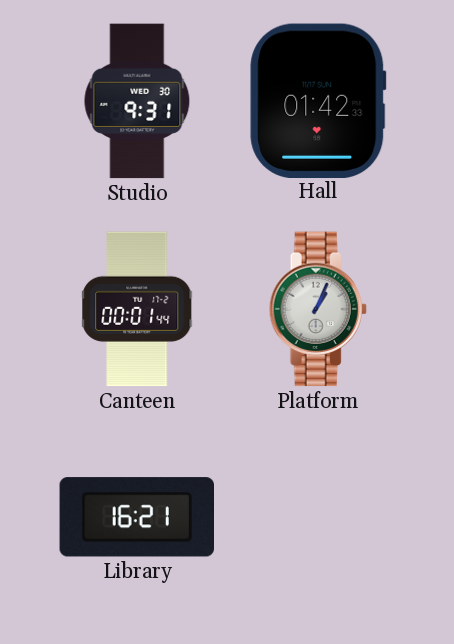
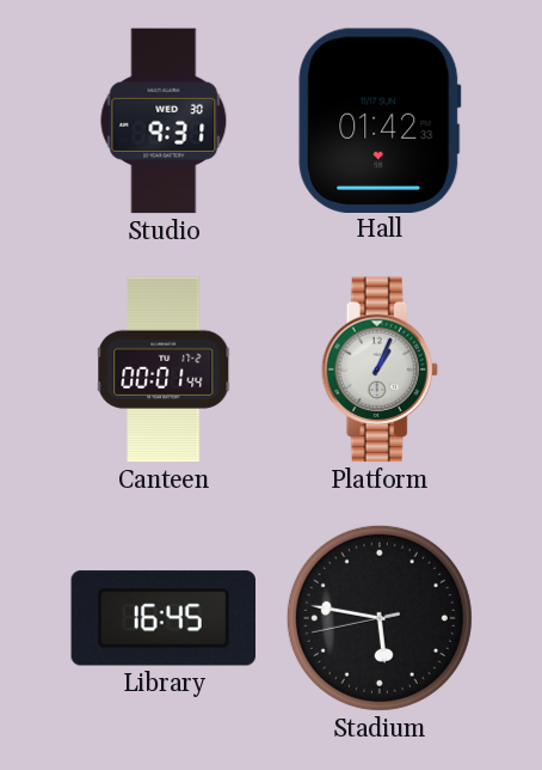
Library: 16:21 -> 16:45 (162, 618)
Stadium: none -> 5:46 (380, 618)
